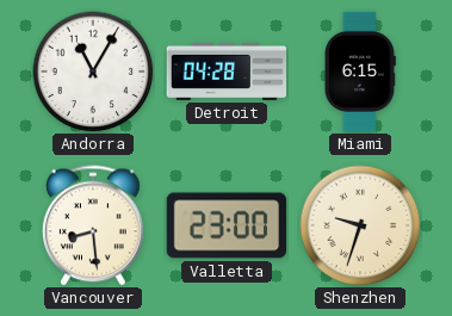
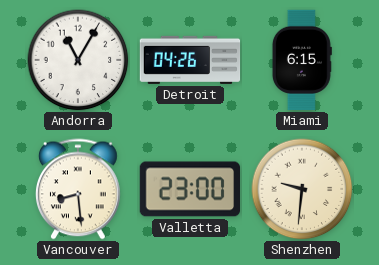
Detroit: 04:28 -> 04:26 (190, 60)
Shenzhen: 9:33 -> 9:31 (302, 189)
